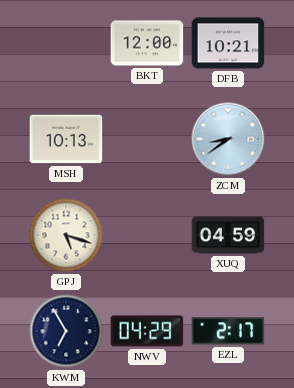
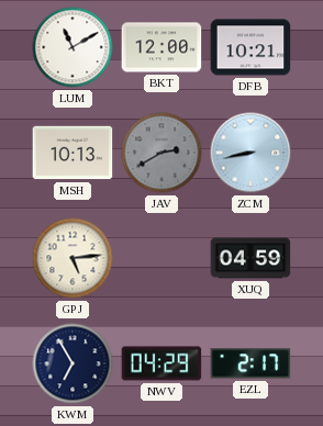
LUM: none -> 11:10 (73, 47)
JAV: none -> 2:40 (161, 153)
ZCM: 8:39 -> 8:43 (250, 153)
GPJ: 5:18 -> 5:14 (73, 258)
